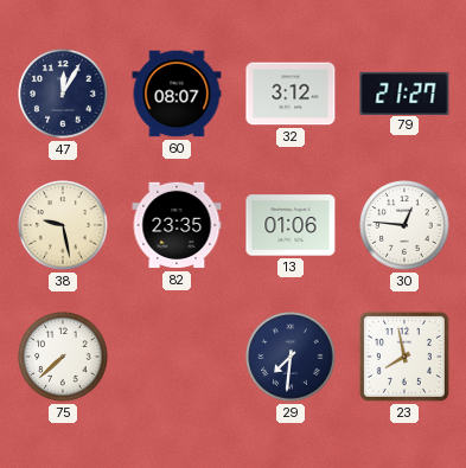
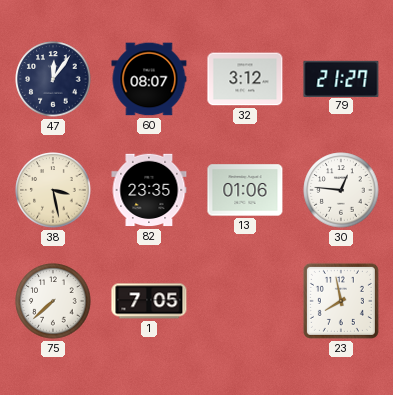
47: 12:05 -> 12:06 (53, 79)
38: 9:28 -> 3:28 (53, 190)
1: none -> 7:05 (149, 301)
29: 7:31 -> none (291, 357)
